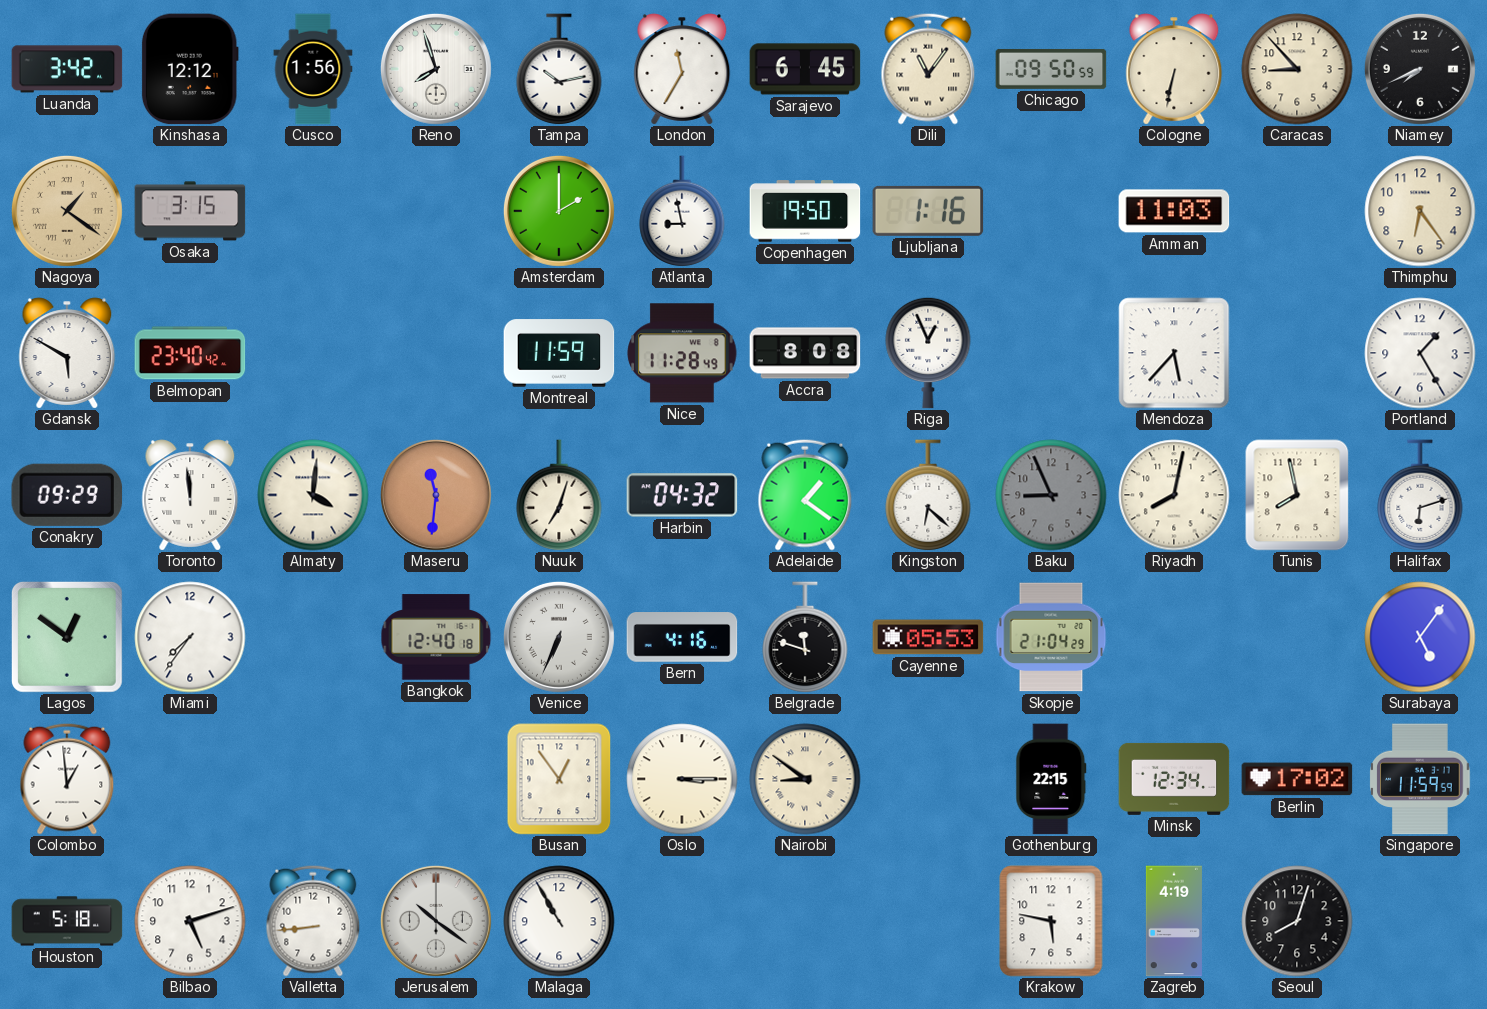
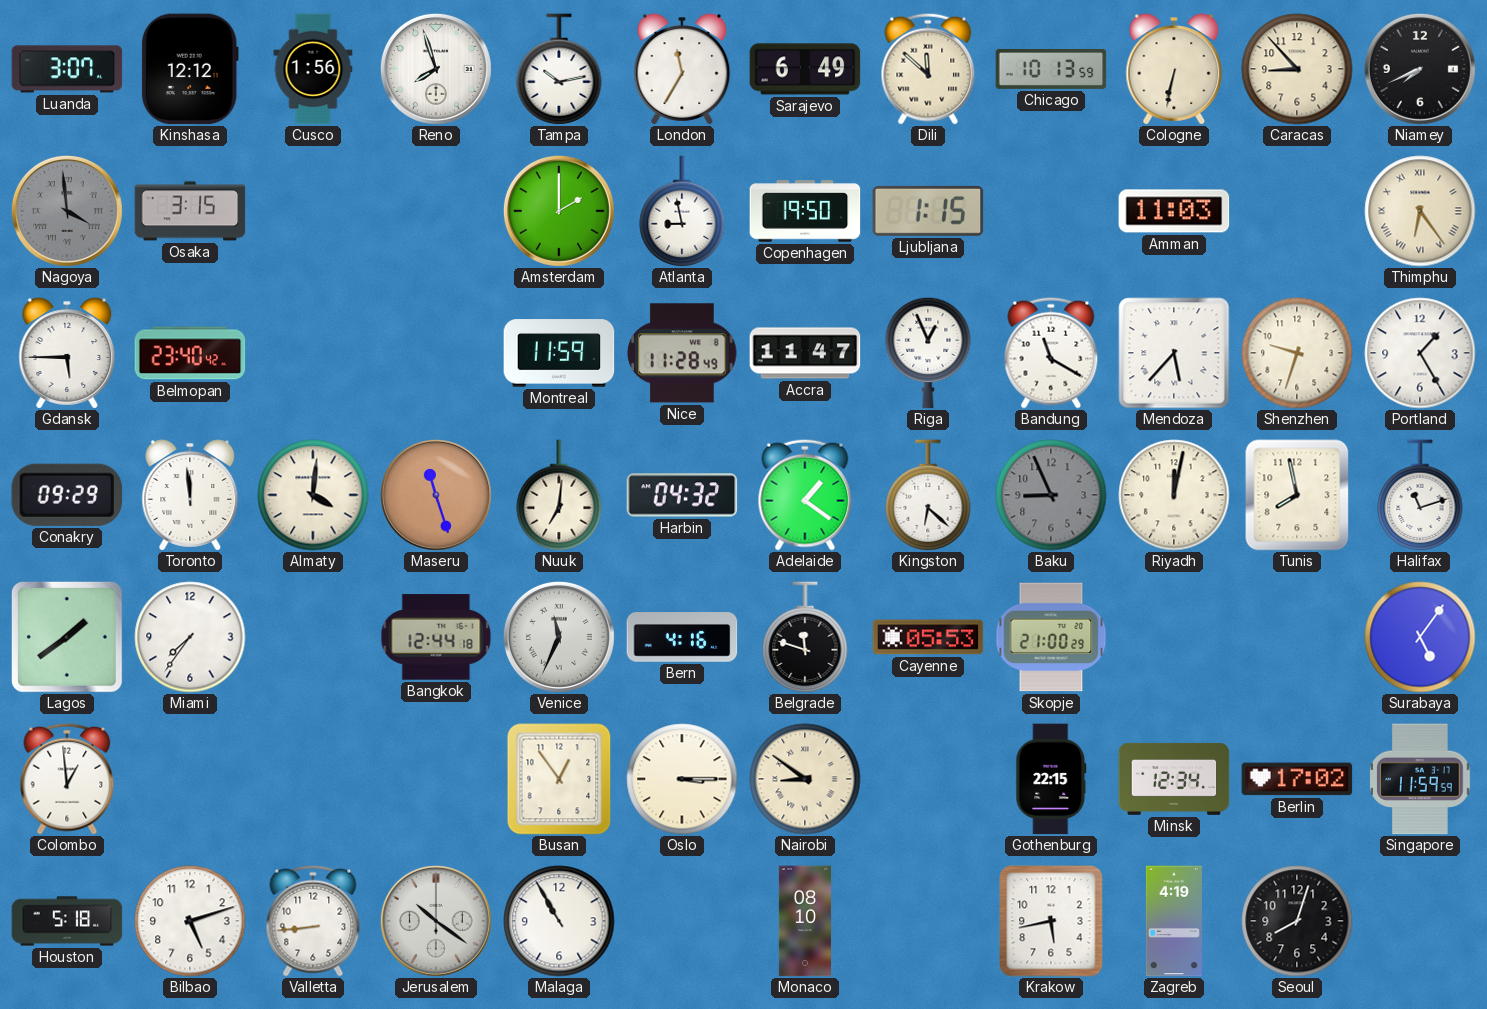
Luanda: 3:42 -> 3:07 (67, 69)
Sarajevo: 6:45 -> 6:49 (805, 69)
Dili: 11:06 -> 11:52 (928, 69)
Chicago: 09:50 -> 10:13 (1051, 69)
Nagoya: 1:21 -> 3:59 (67, 211)
Nagoya dial: champagne -> grey (67, 211)
Ljubljana: 1:16 -> 1:15 (928, 211)
Thimphu numerals: Arabic -> Roman (1420, 211)
Gdansk: 5:50 -> 5:45 (67, 353)
Accra: 8:08 -> 11:47 (805, 353)
Bandung: none -> 11:20 (1051, 353)
Shenzhen: none -> 9:33 (1297, 353)
Maseru: 11:31 -> 11:27 (436, 495)
Nuuk: 7:03 -> 7:01 (559, 495)
Riyadh: 8:02 -> 12:02 (1174, 495)
Halifax: 6:12 -> 11:12 (1420, 495)
Lagos: 12:51 -> 1:39 (68, 637)
Bangkok: 12:40 -> 12:44 (436, 637)
Venice: 6:34 -> 11:34 (559, 637)
Skopje: 21:04 -> 21:00 (1051, 637)
Monaco: none -> 08:10 (805, 921)
Krakow: 5:47 -> 5:43 (1051, 921)
